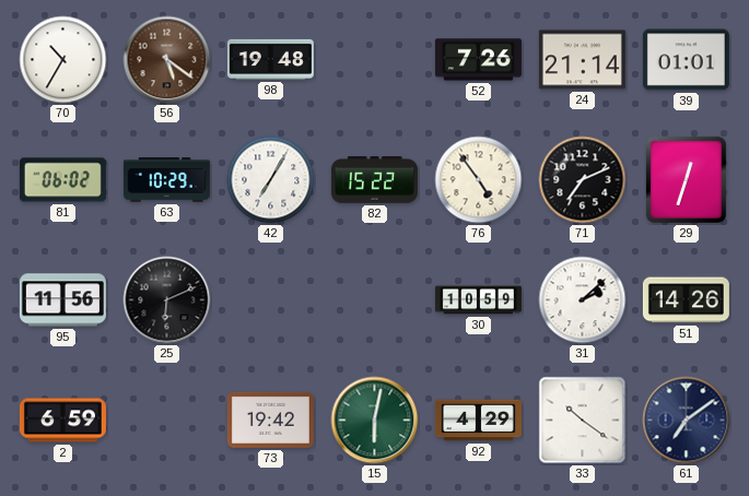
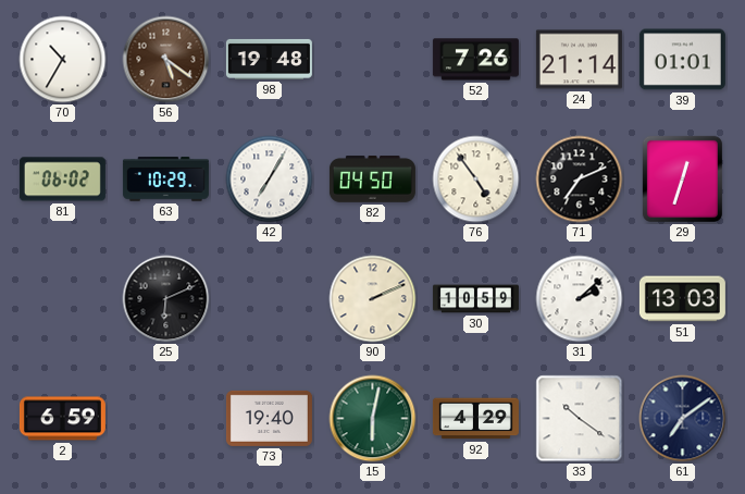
82: 15:22 -> 04:50 (372, 180)
95: 11:56 -> none (62, 300)
90: none -> 2:11 (373, 299)
51: 14:26 -> 13:03 (682, 299)
73: 19:42 -> 19:40 (269, 418)
